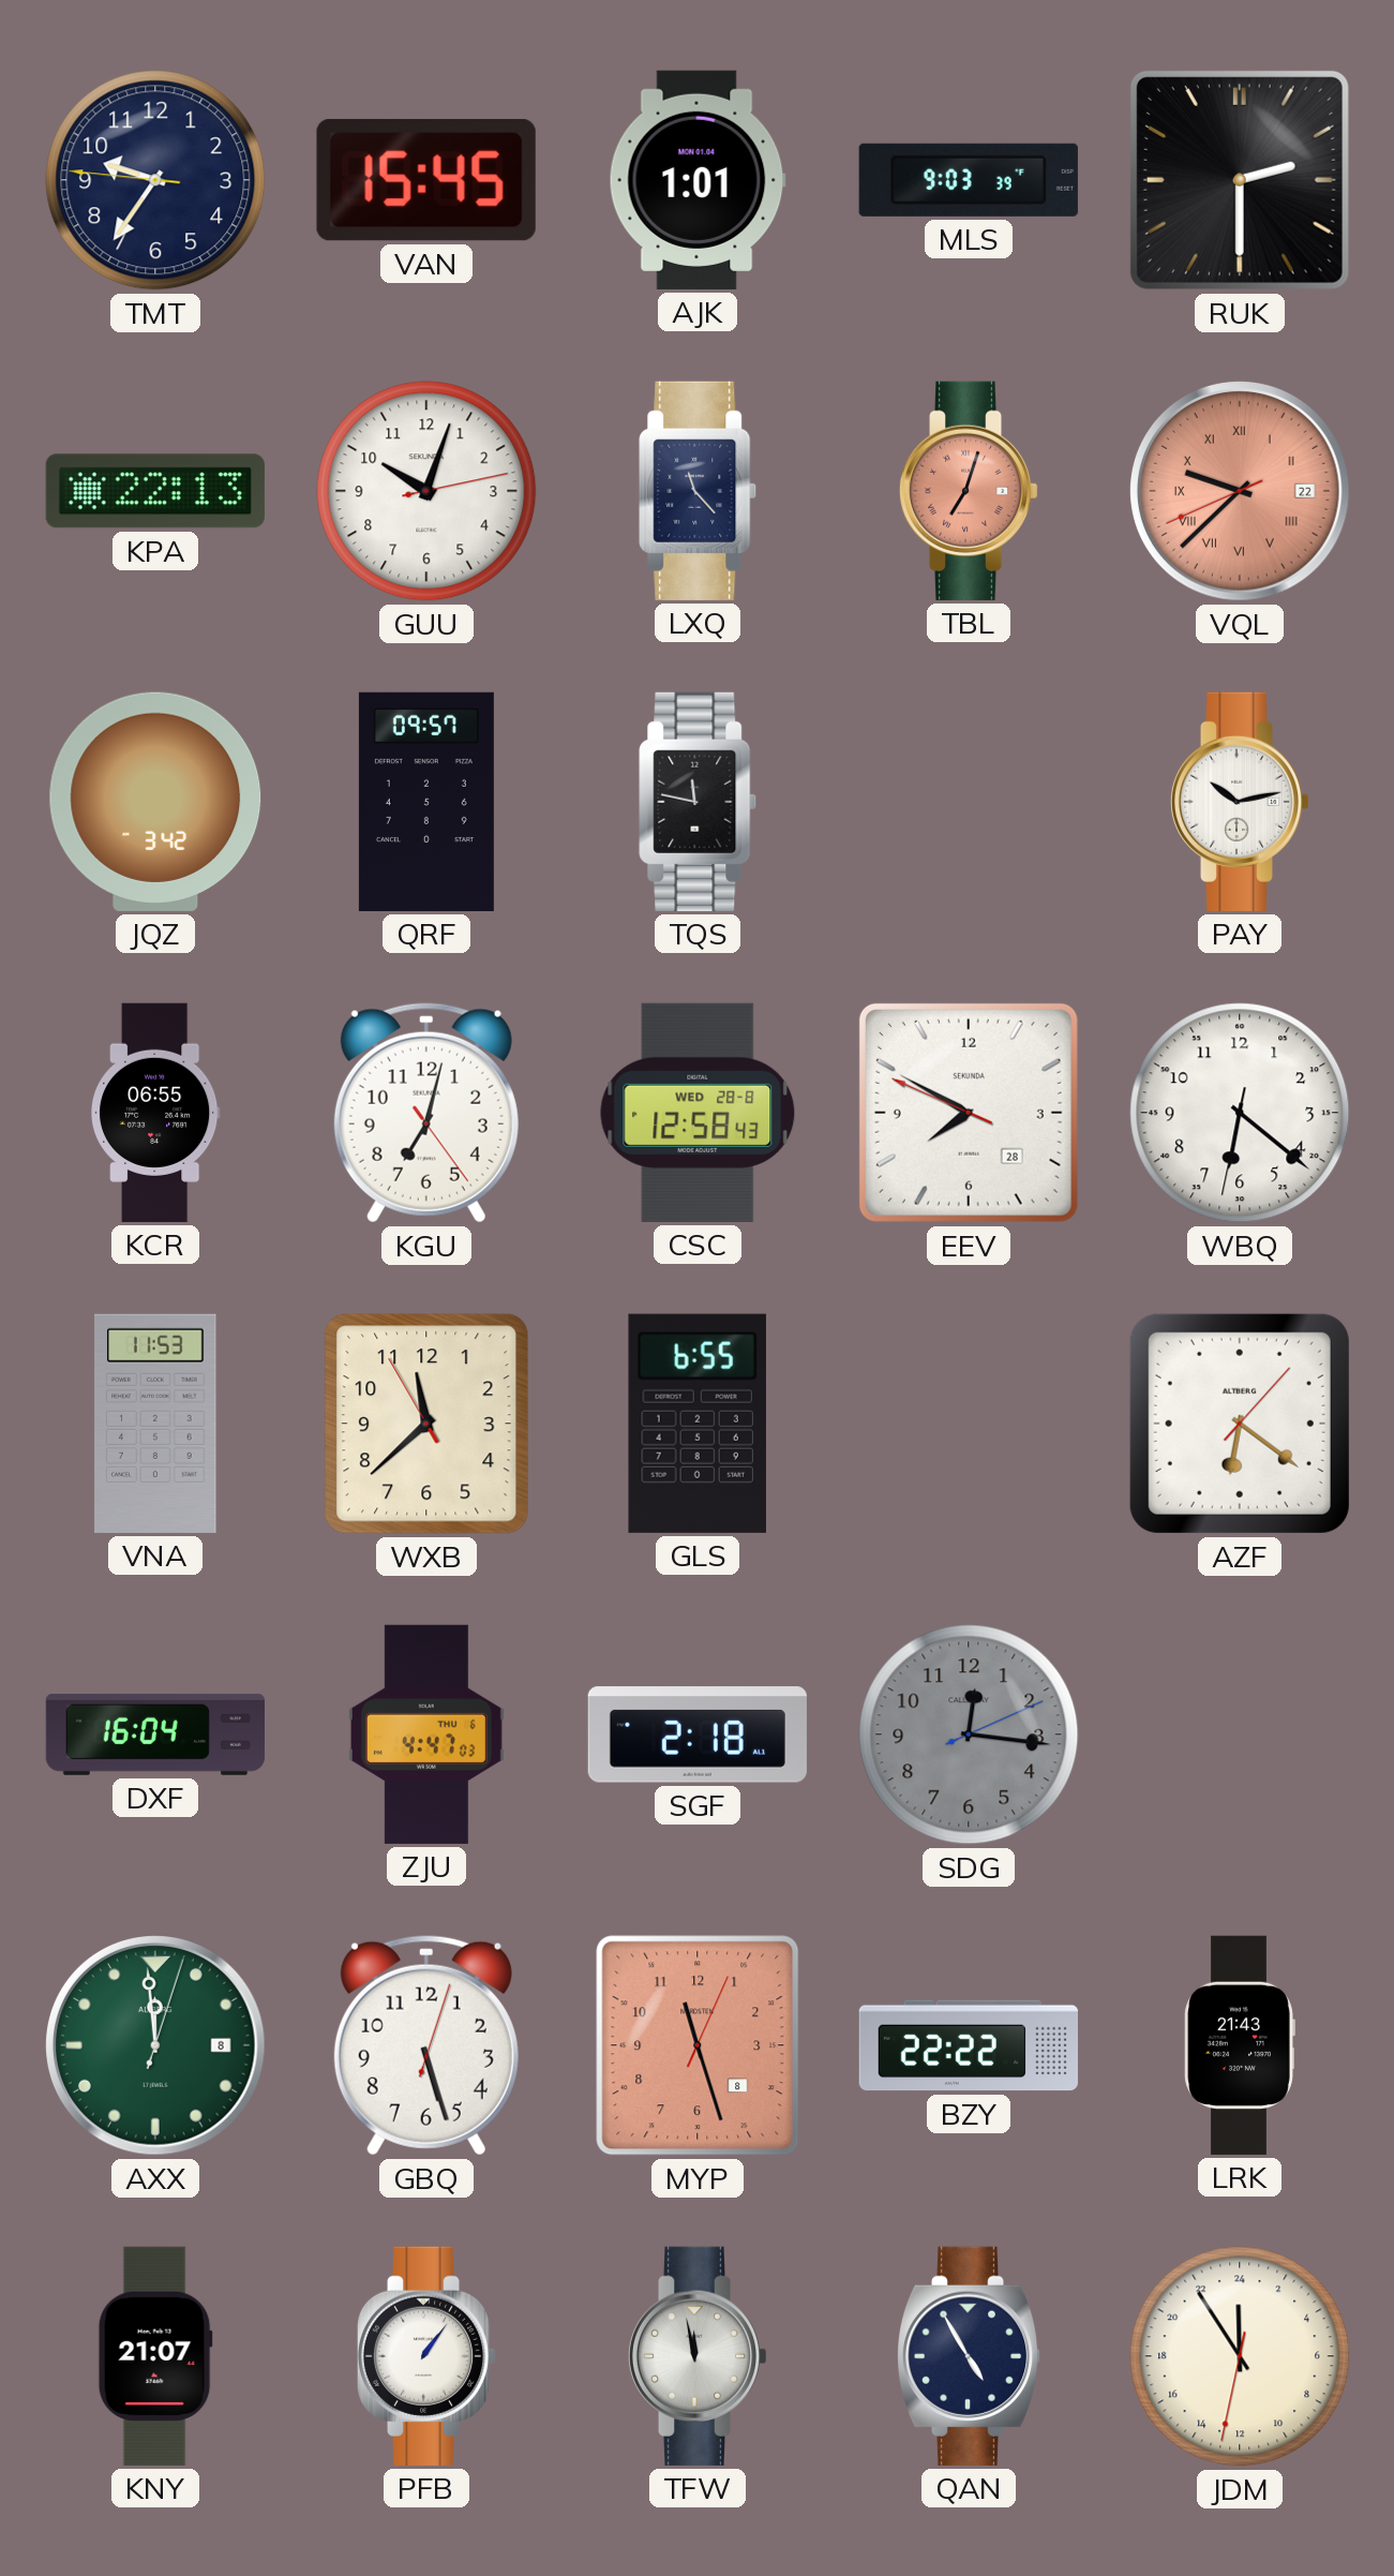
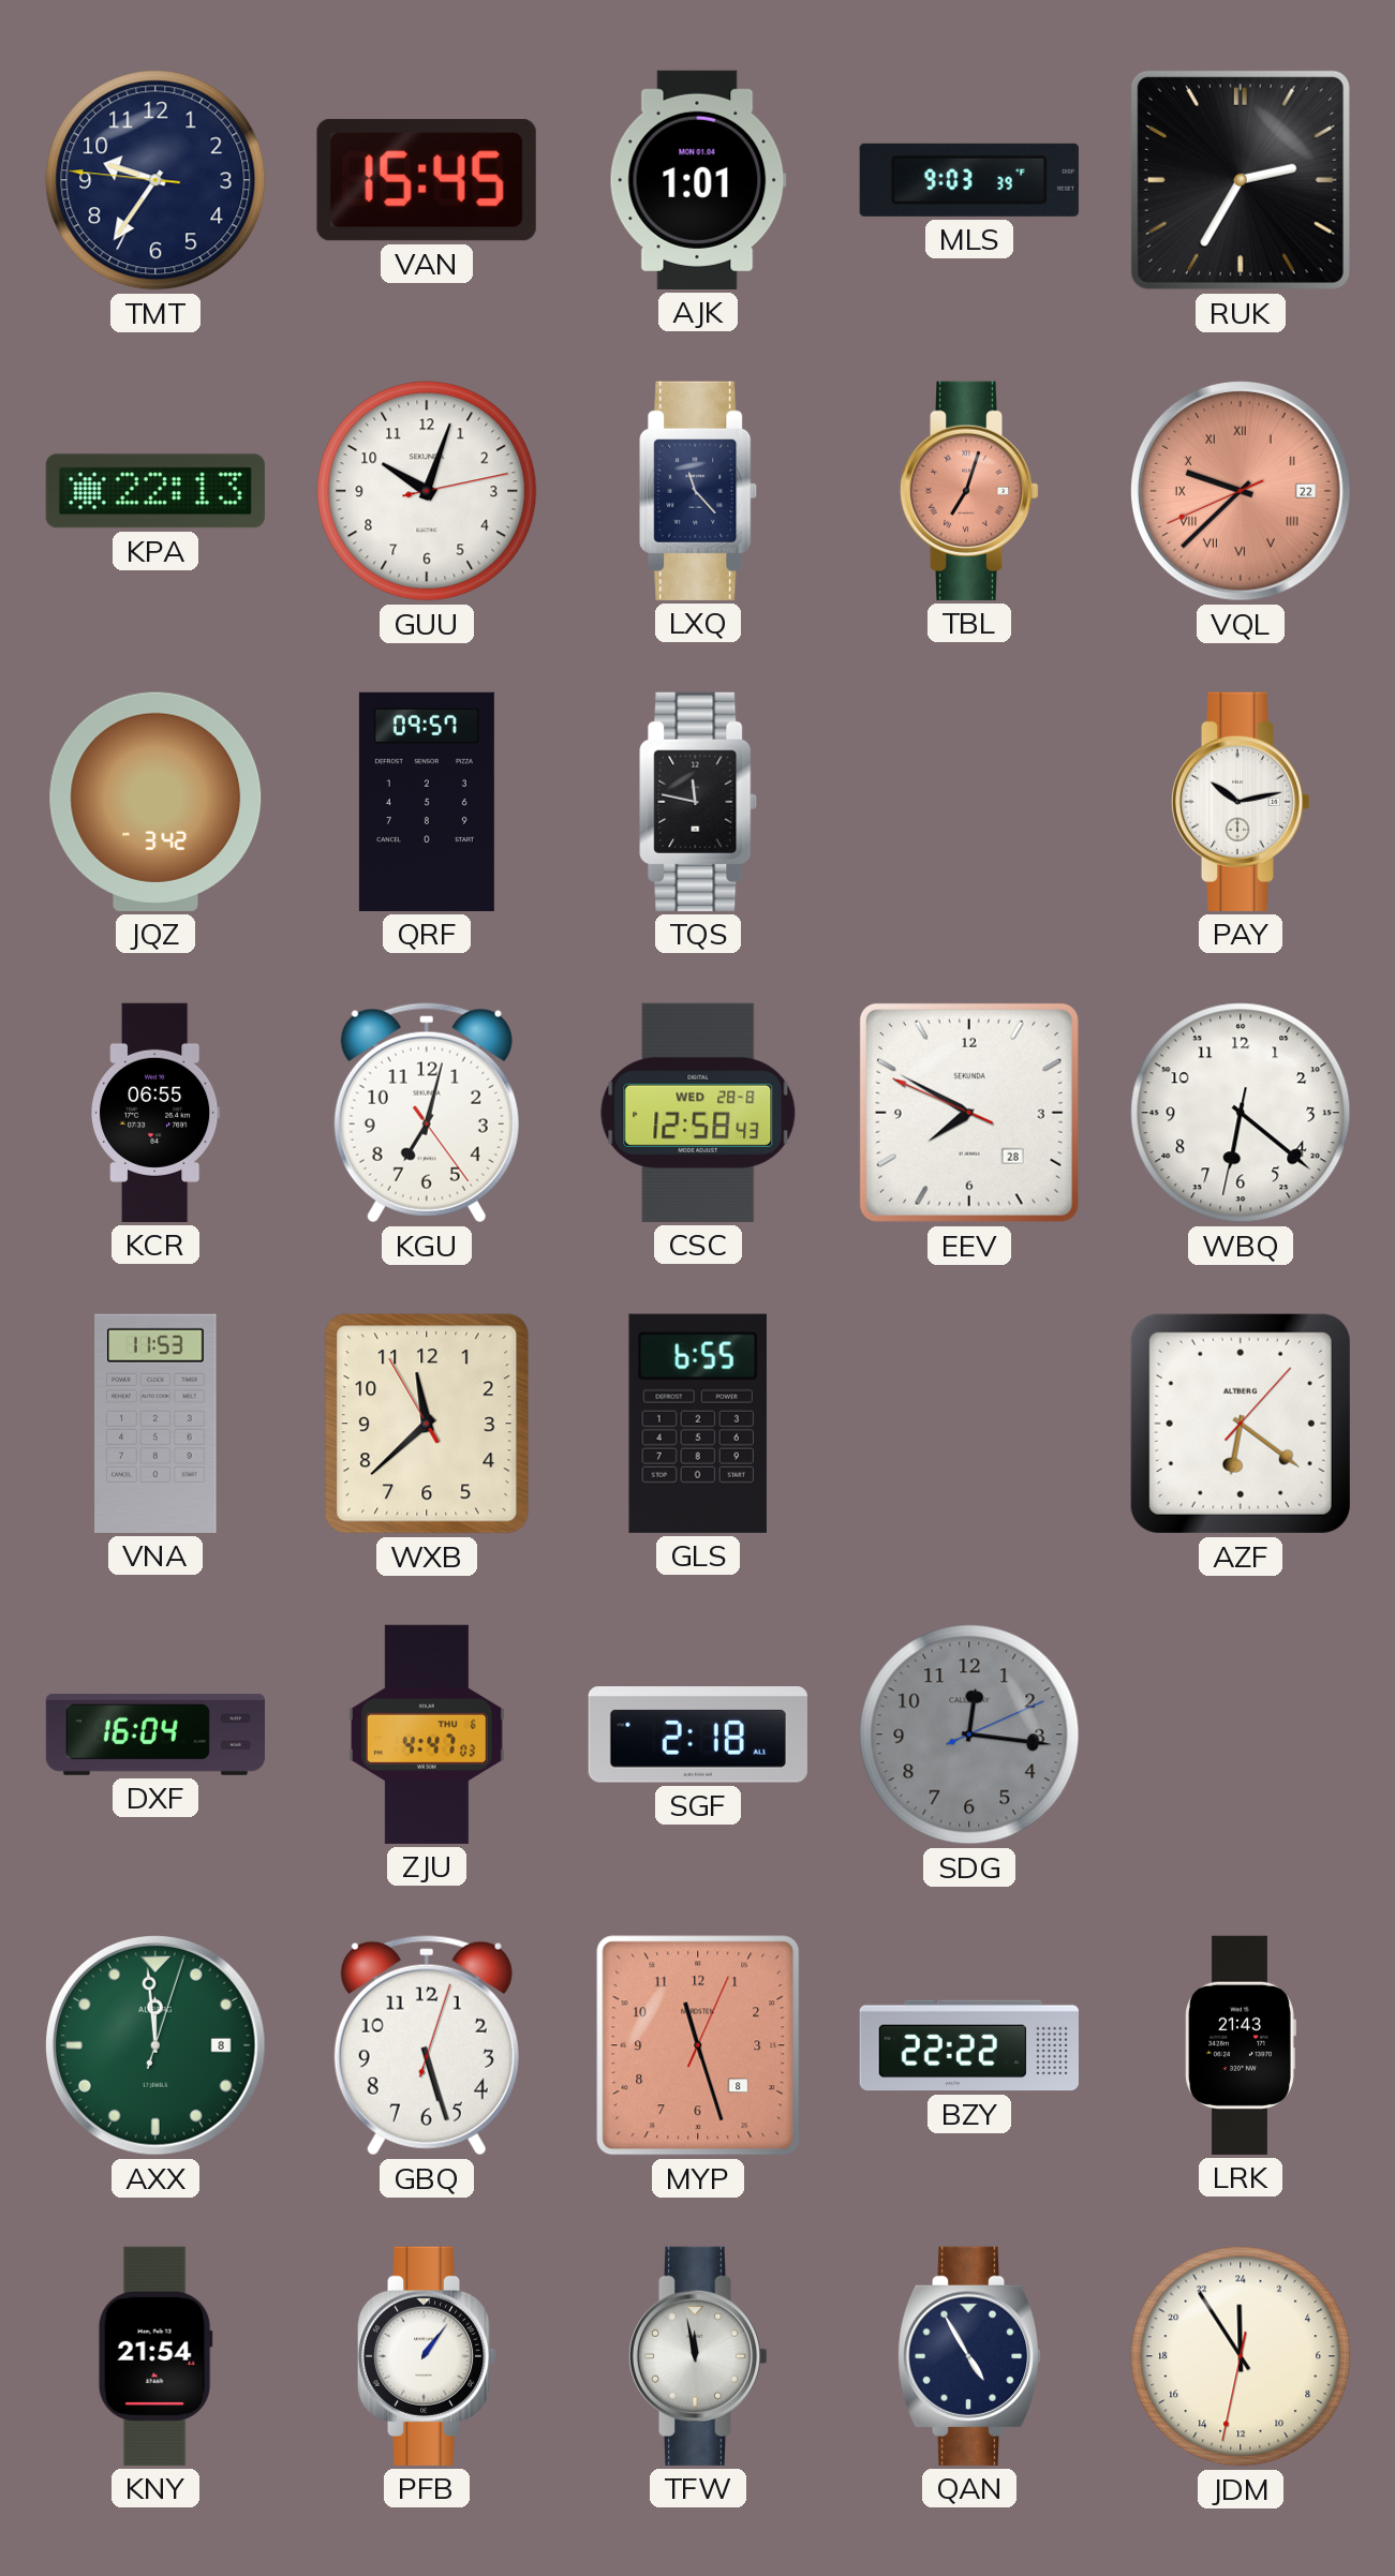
RUK: 2:30 -> 2:35 (1241, 180)
KNY: 21:07 -> 21:54 (155, 2356)
